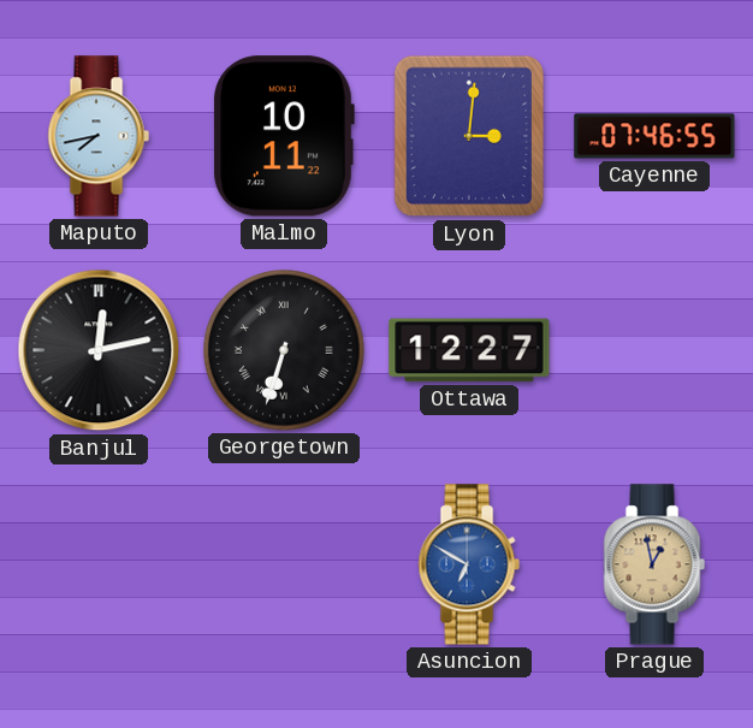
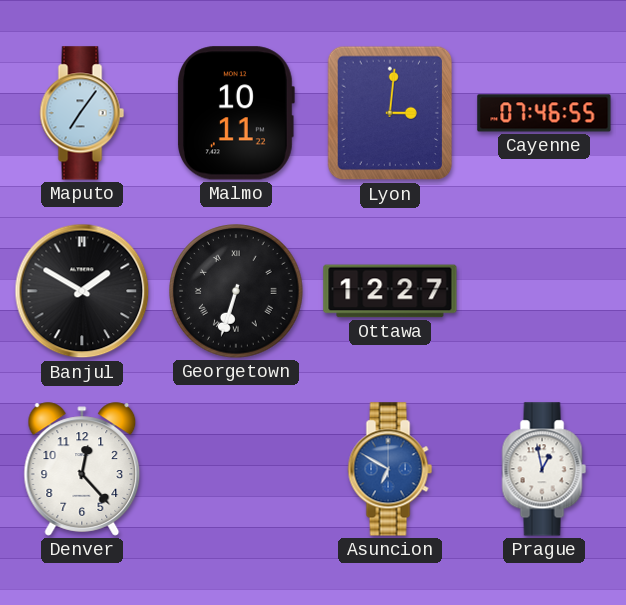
Maputo: 7:43 -> 7:06 (82, 113)
Banjul: 12:13 -> 1:50 (82, 291)
Denver: none -> 12:23 (82, 469)
Prague dial: champagne -> white (544, 469)
